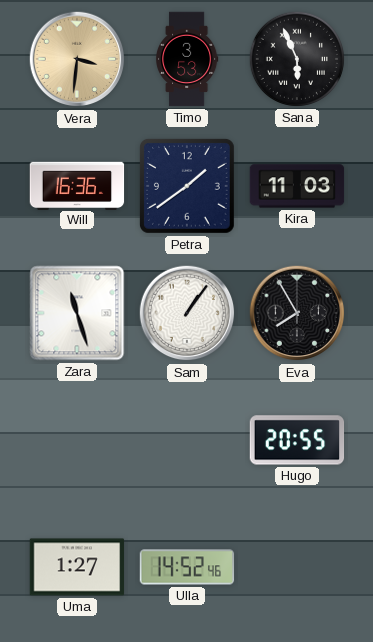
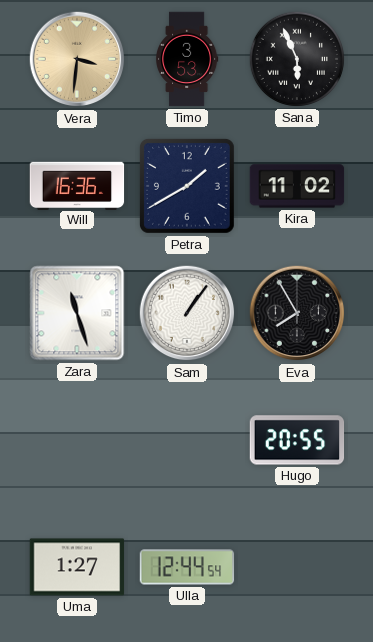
Petra: 1:39 -> 1:40 (187, 186)
Kira: 11:03 -> 11:02 (297, 186)
Ulla: 14:52 -> 12:44 (187, 567)
